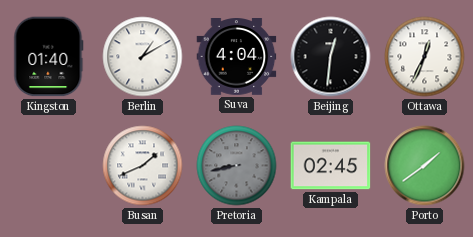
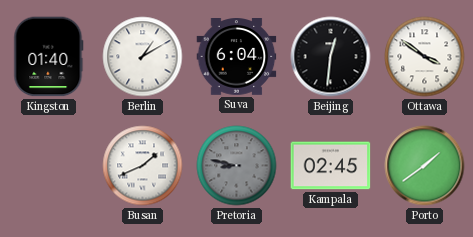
Suva: 4:04 -> 6:04 (237, 57)
Ottawa: 12:34 -> 3:51 (425, 57)
Pretoria: 8:43 -> 8:47 (237, 166)
